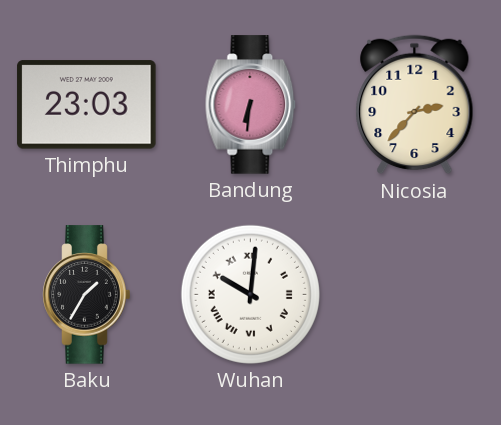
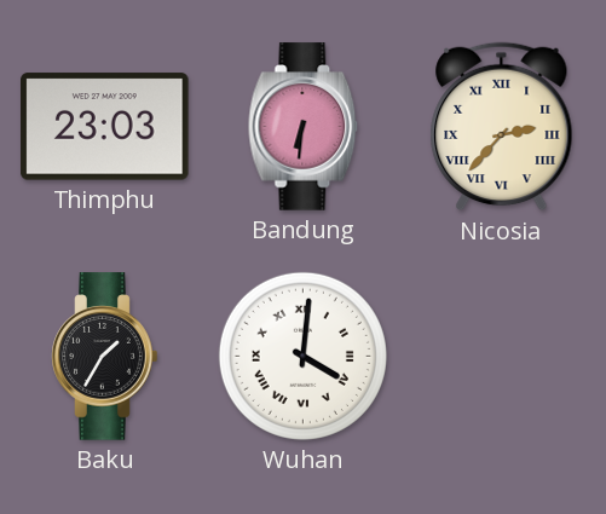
Nicosia numerals: Arabic -> Roman (502, 127)
Wuhan: 10:01 -> 4:01 (302, 356)
